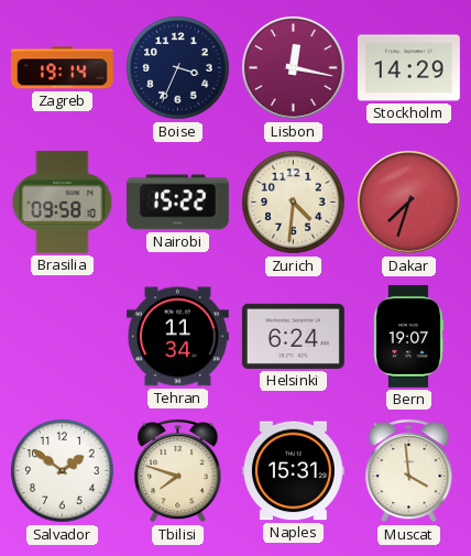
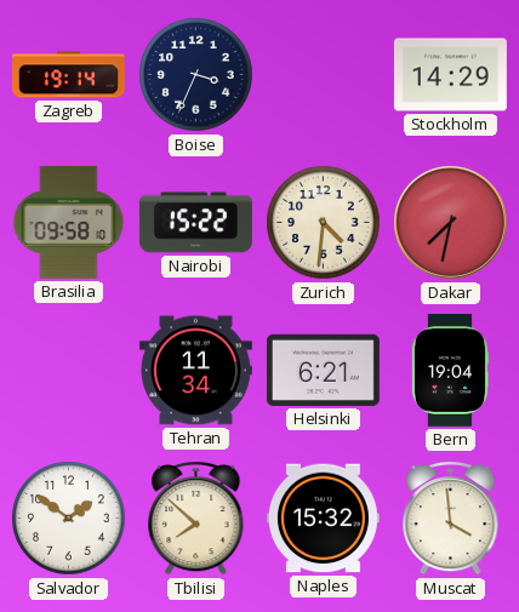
Lisbon: 12:17 -> none (294, 68)
Dakar: 7:33 -> 7:32 (451, 223)
Helsinki: 6:24 -> 6:21 (323, 370)
Bern: 19:07 -> 19:04 (450, 370)
Tbilisi: 7:48 -> 7:52 (196, 517)
Naples: 15:31 -> 15:32 (323, 519)
